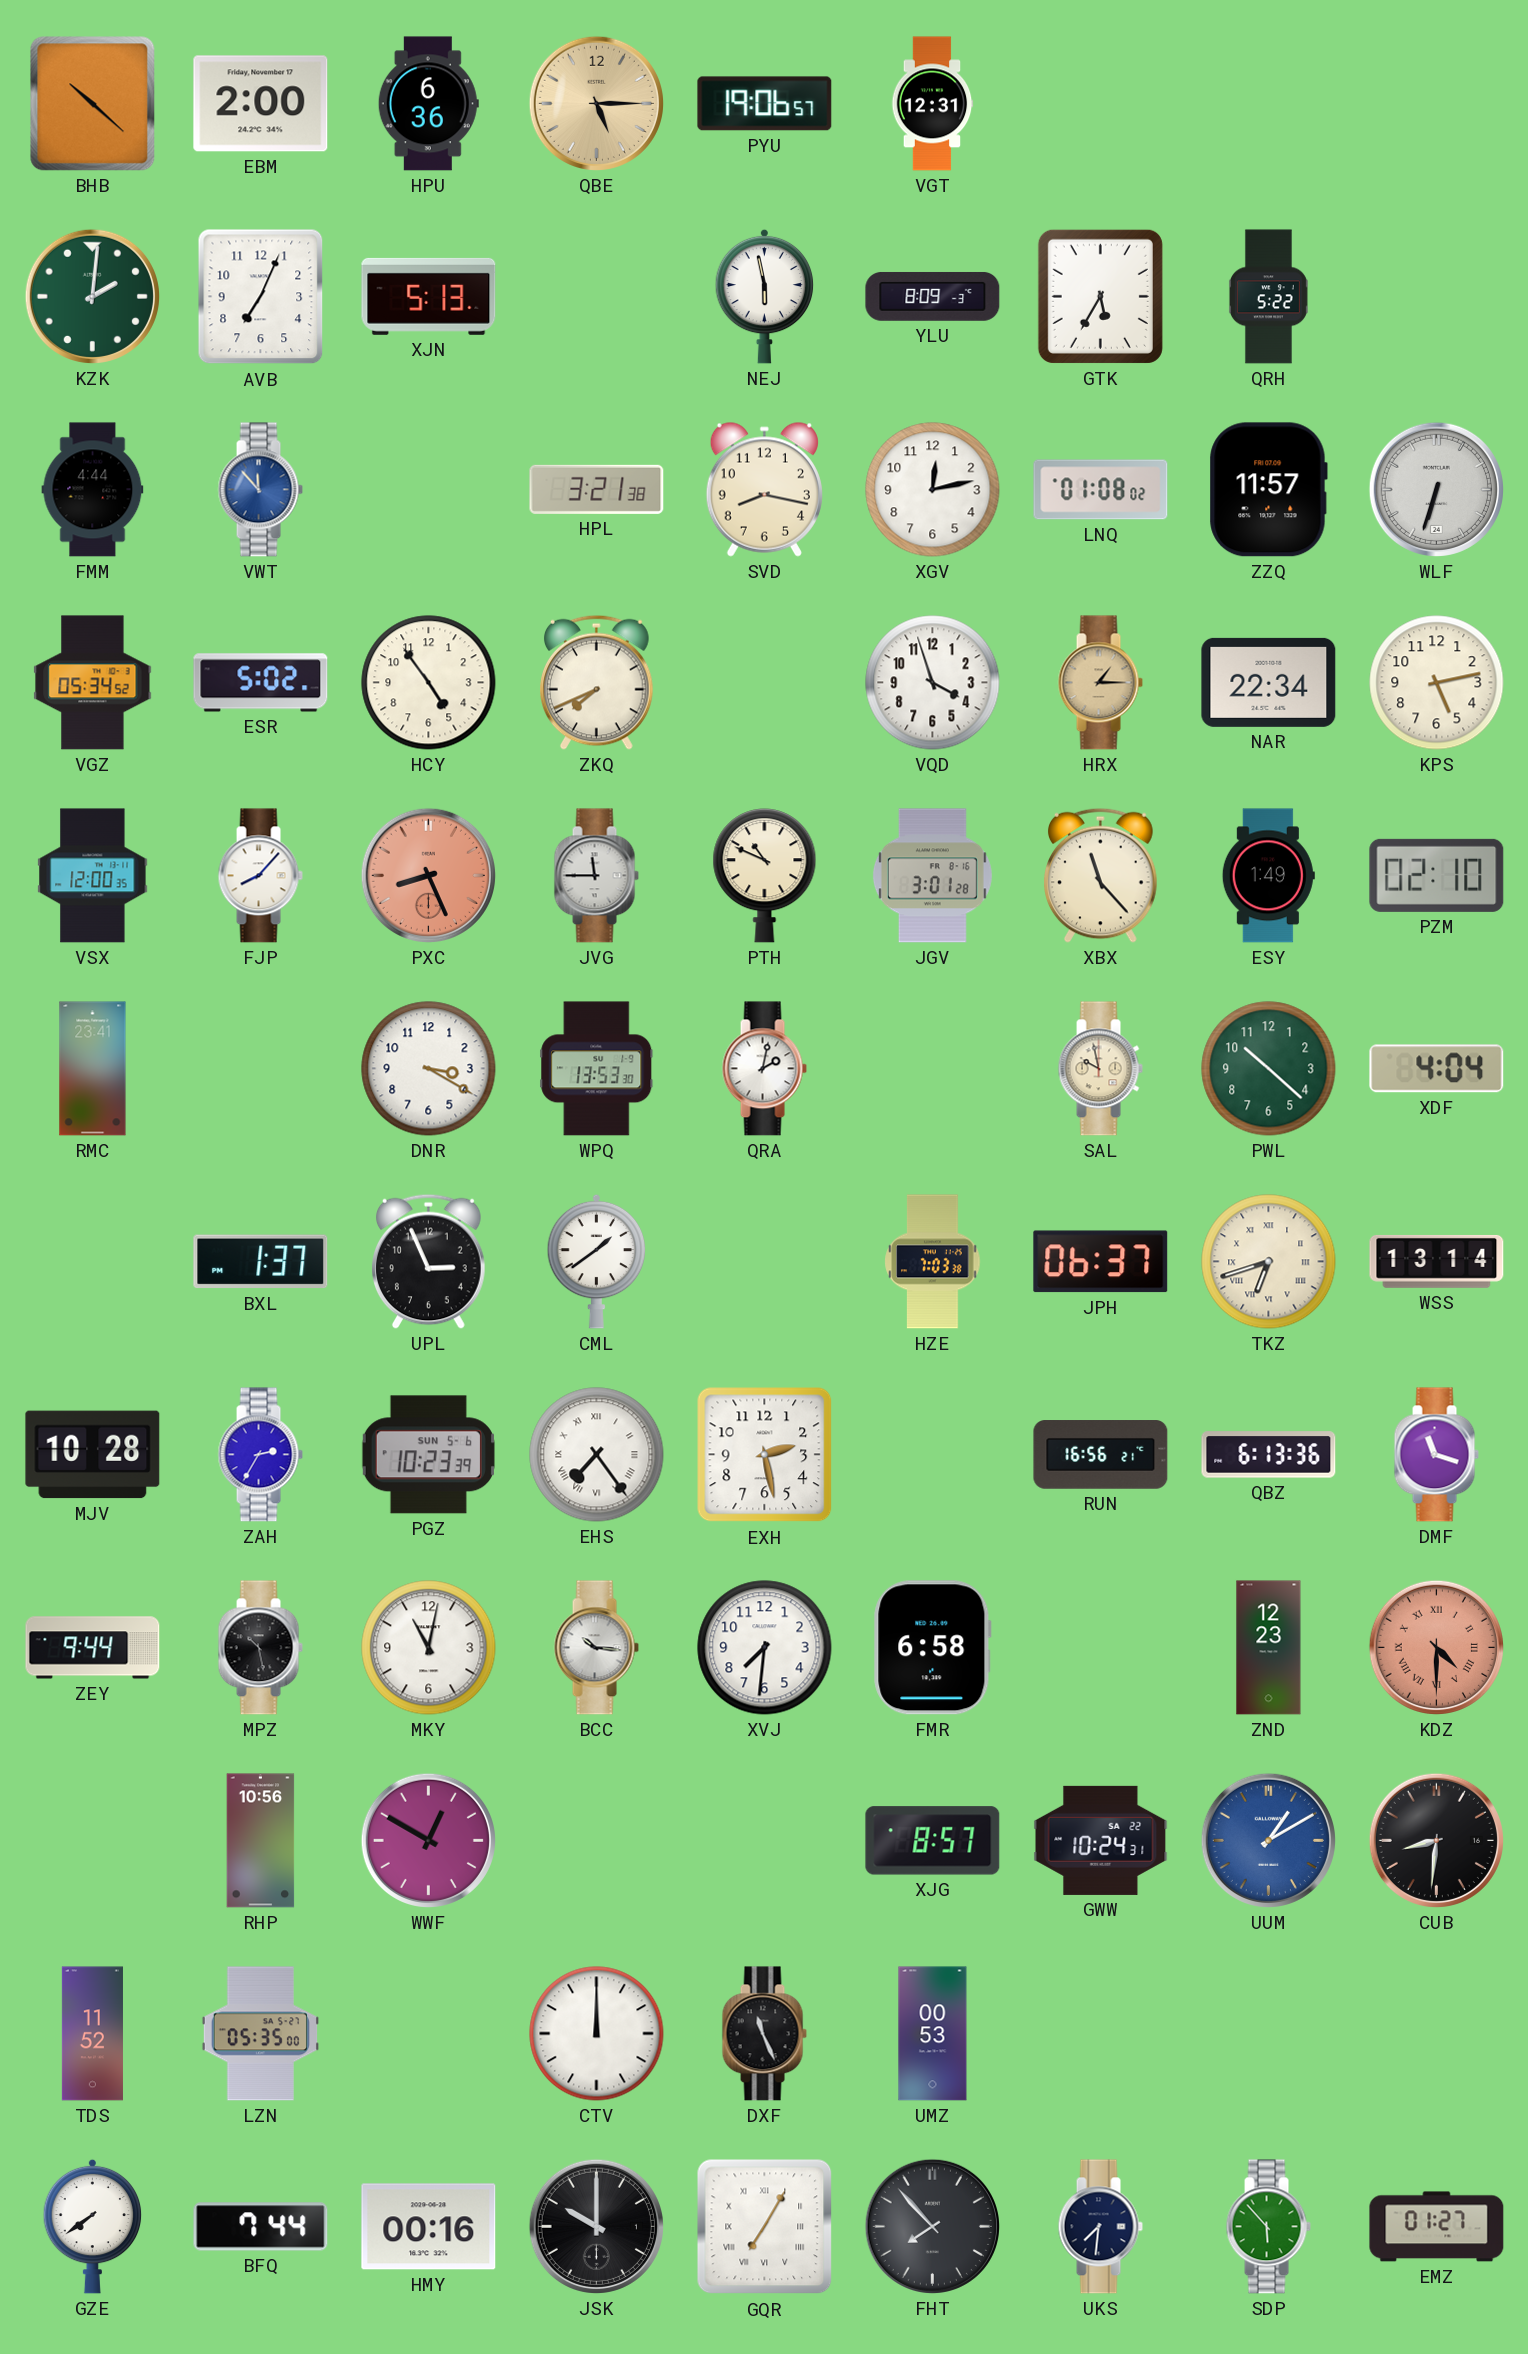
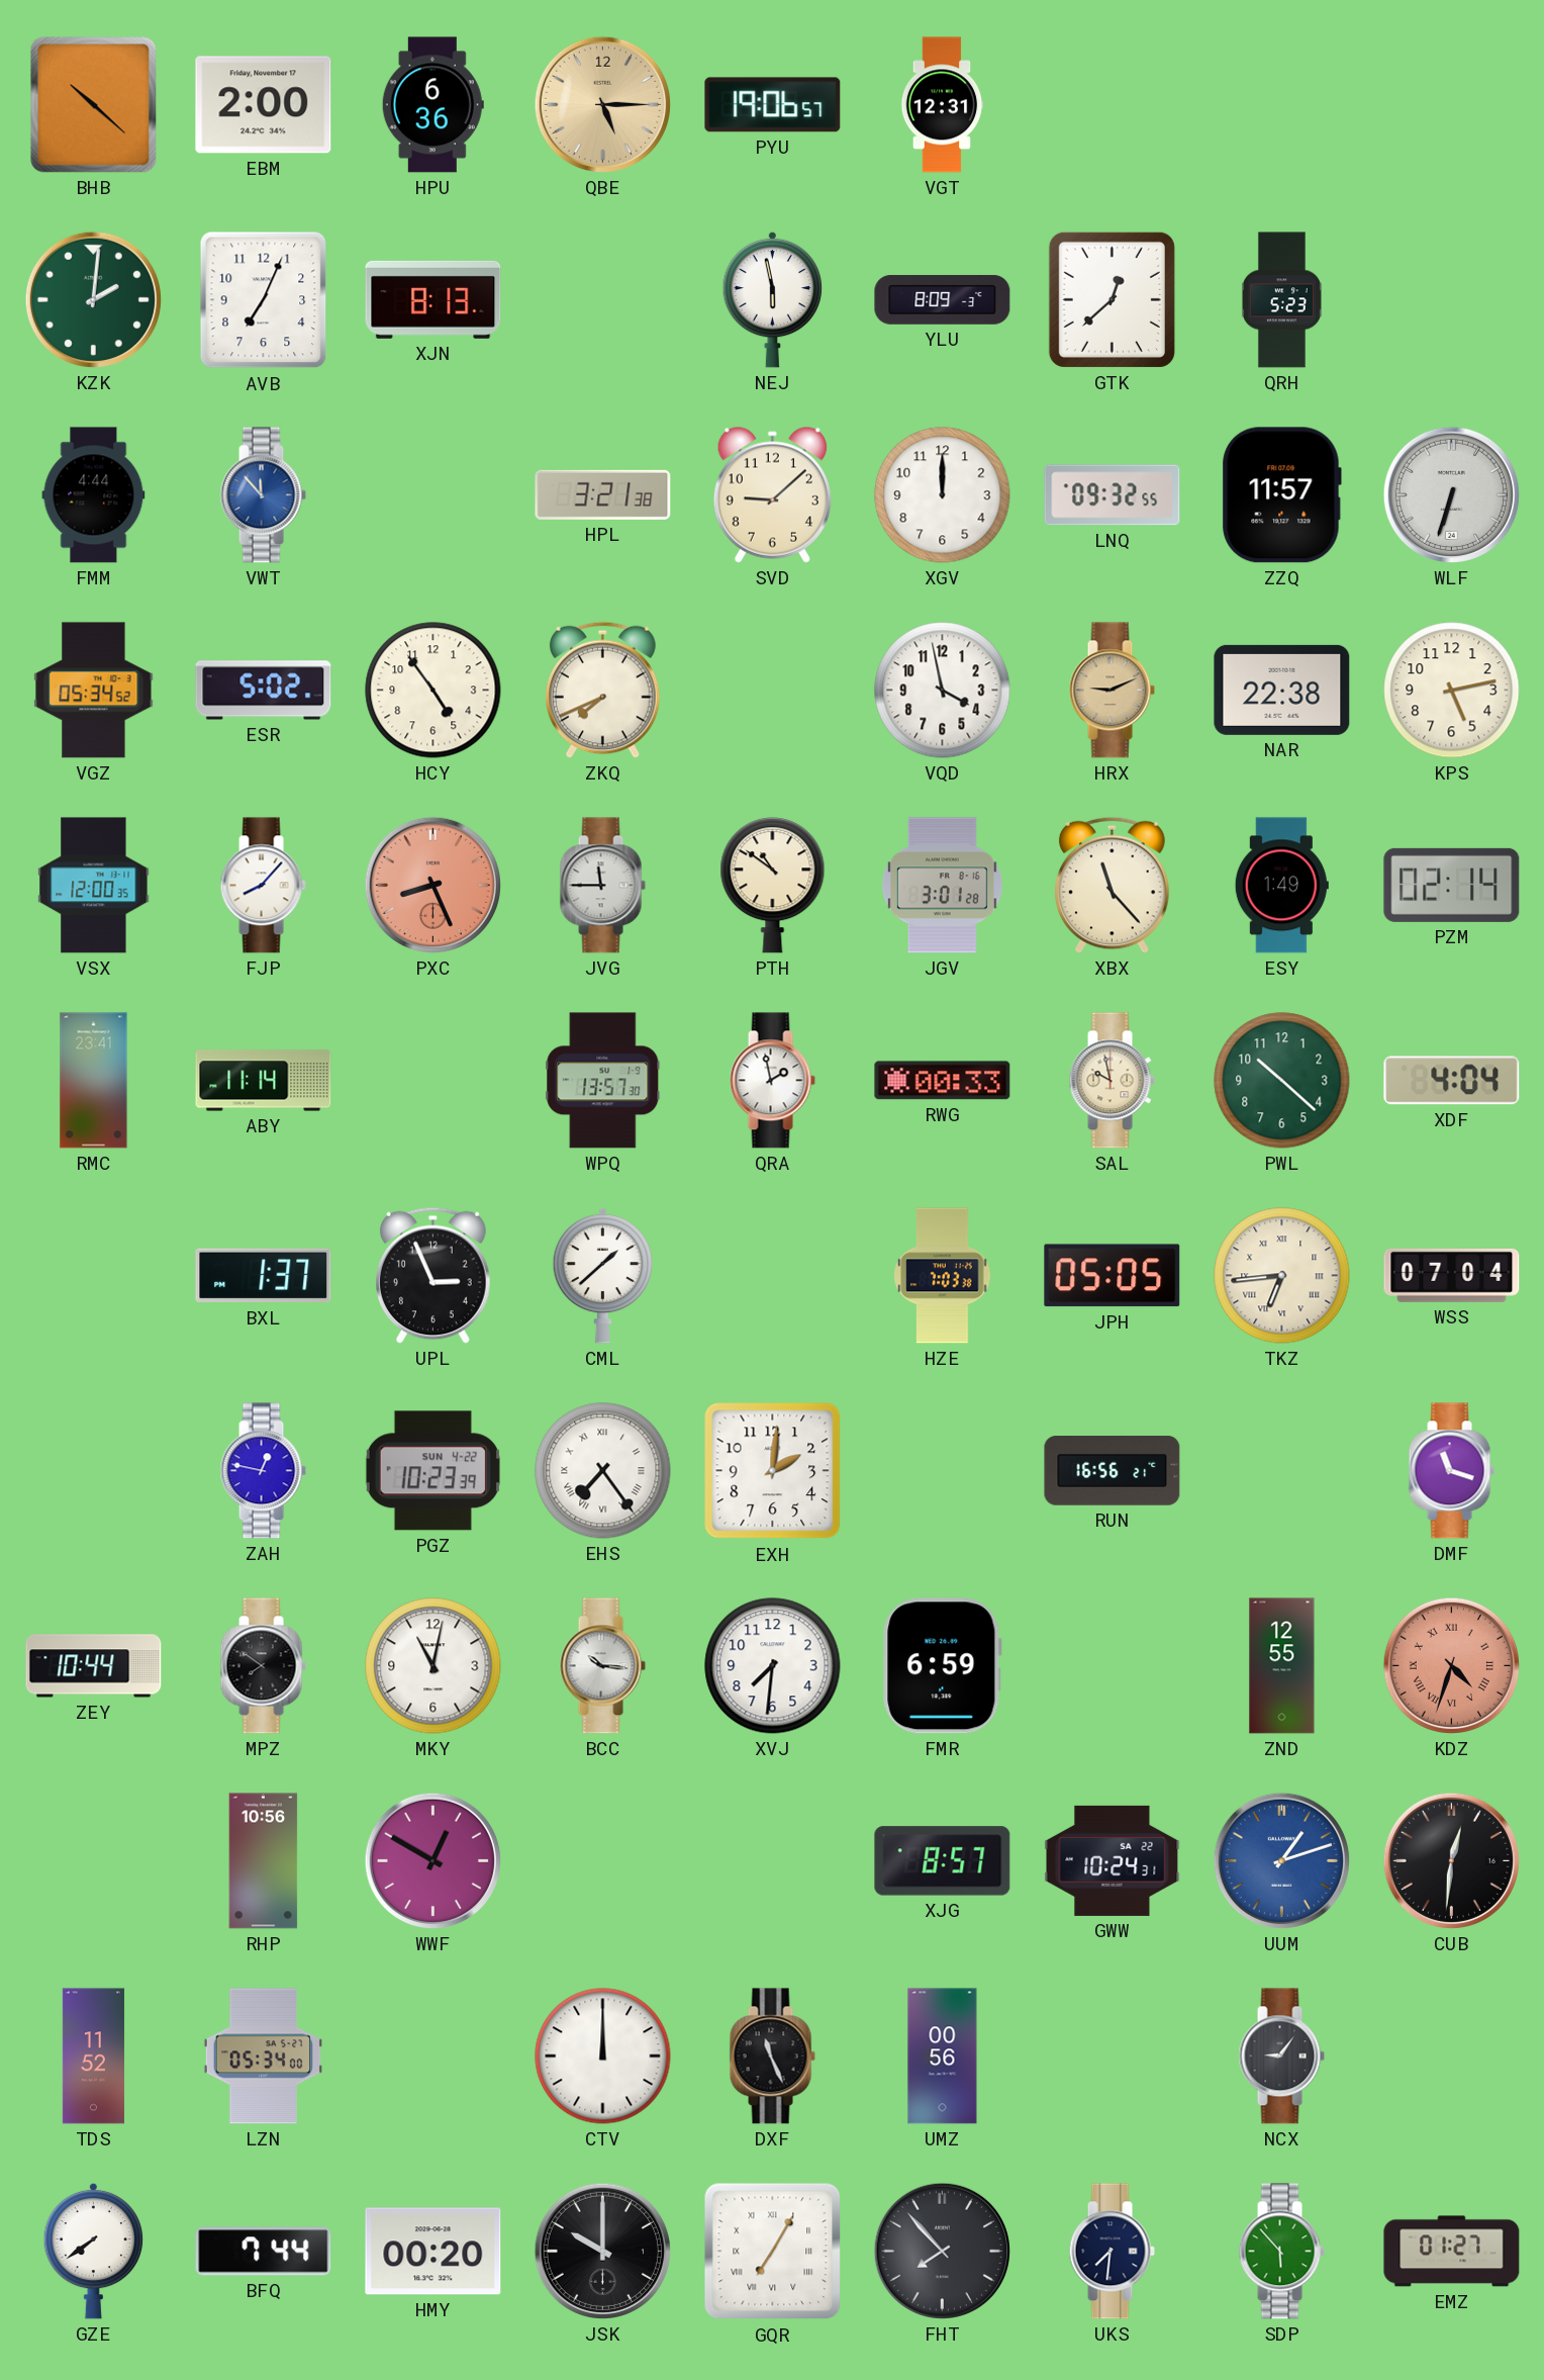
XJN: 5:13 -> 8:13 (433, 299)
GTK: 5:35 -> 12:38 (1112, 299)
QRH: 5:22 -> 5:23 (1281, 300)
SVD: 8:17 -> 9:08 (772, 494)
XGV: 12:13 -> 12:00 (943, 495)
LNQ: 01:08 -> 09:32 (1113, 495)
VQD: 3:57 -> 3:58 (943, 691)
HRX: 1:15 -> 9:11 (1112, 691)
NAR: 22:34 -> 22:38 (1282, 690)
PTH: 10:49 -> 10:51 (773, 886)
PZM: 02:10 -> 02:14 (1452, 885)
ABY: none -> 11:14 (264, 1081)
DNR: 3:20 -> none (429, 1069)
WPQ: 13:53 -> 13:57 (603, 1081)
QRA: 2:02 -> 1:58 (772, 1081)
RWG: none -> 00:33 (943, 1081)
CML: 1:39 -> 1:38 (603, 1275)
JPH: 06:37 -> 05:05 (1113, 1276)
TKZ: 6:42 -> 6:44 (1282, 1276)
WSS: 13:14 -> 07:04 (1452, 1275)
MJV: 10:28 -> none (93, 1455)
ZAH: 2:35 -> 12:47 (263, 1471)
PGZ date: SUN 5-6 -> SUN 4-22 (432, 1471)
EXH: 2:28 -> 2:01 (773, 1471)
QBZ: 6:13 -> none (1269, 1455)
ZEY: 9:44 -> 10:44 (94, 1666)
MPZ: 10:28 -> 7:51 (263, 1666)
FMR: 6:58 -> 6:59 (943, 1666)
ZND: 12:23 -> 12:55 (1282, 1666)
KDZ: 4:30 -> 4:33 (1451, 1665)
UUM: 1:10 -> 1:12 (1281, 1860)
CUB: 8:31 -> 12:31 (1451, 1860)
LZN: 05:35 -> 05:34 (263, 2056)
UMZ: 00:53 -> 00:56 (943, 2056)
NCX: none -> 9:06 (1281, 2056)
HMY: 00:16 -> 00:20 (433, 2252)
